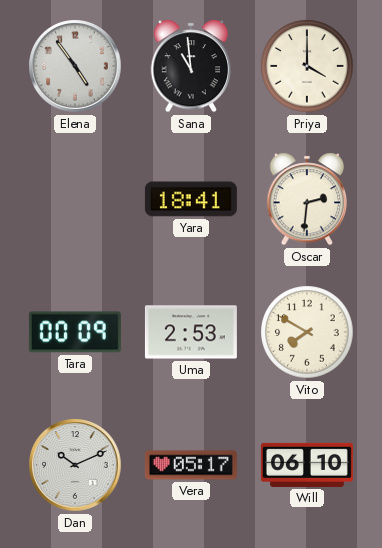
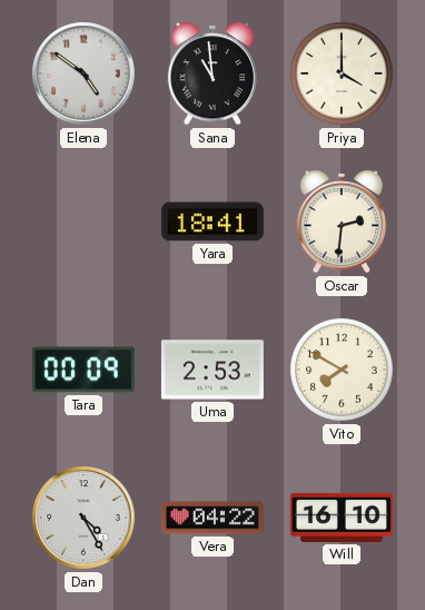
Elena: 4:54 -> 4:51 (83, 73)
Dan: 10:11 -> 4:25 (83, 518)
Vera: 05:17 -> 04:22 (212, 518)
Will: 06:10 -> 16:10 (342, 518)
